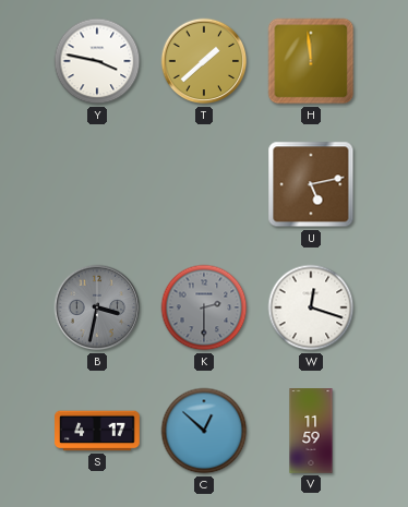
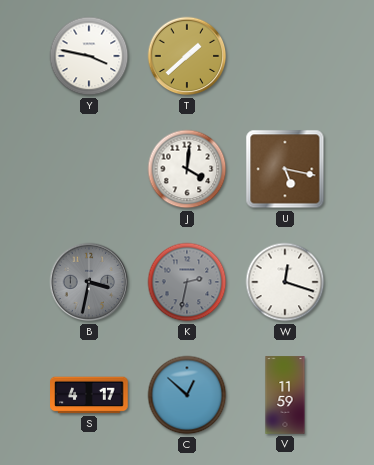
H: 11:59 -> none (311, 61)
J: none -> 4:01 (187, 169)
U: 5:13 -> 5:17 (285, 169)
K: 2:30 -> 2:32 (187, 282)
